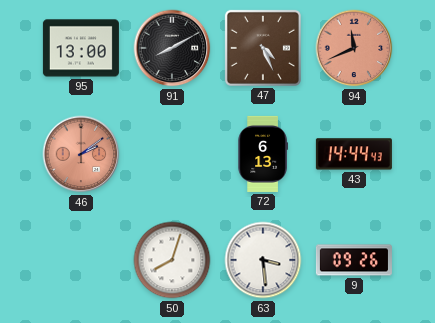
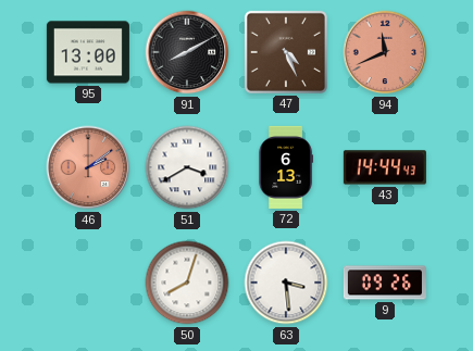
51: none -> 3:40 (187, 167)
